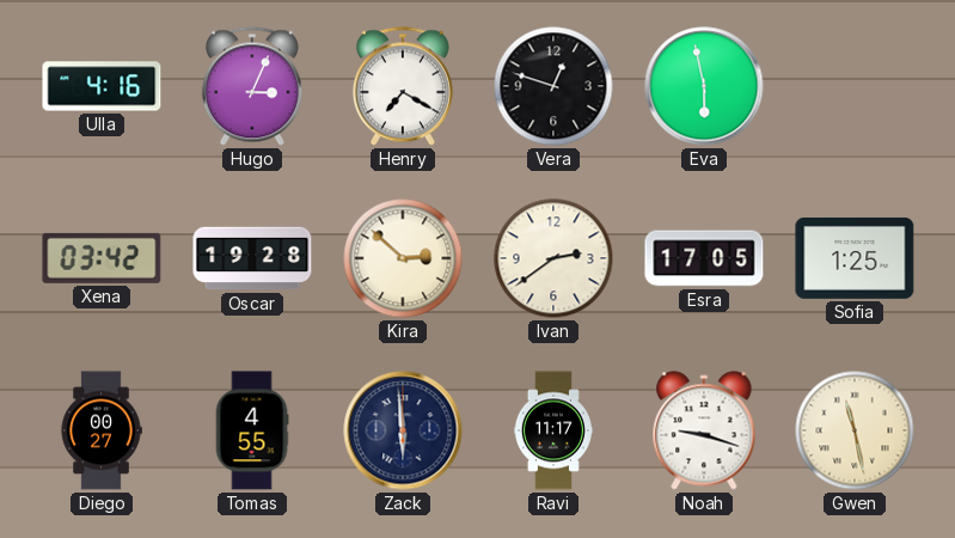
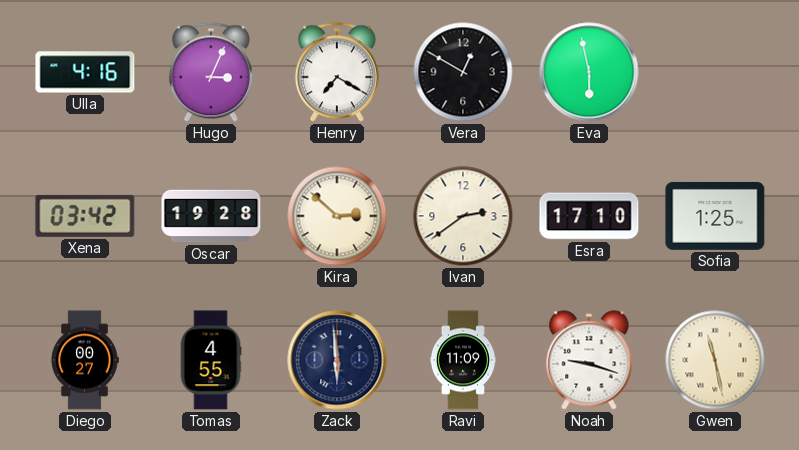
Vera: 12:48 -> 12:50 (463, 72)
Esra: 17:05 -> 17:10 (589, 216)
Ravi: 11:17 -> 11:09 (463, 360)
